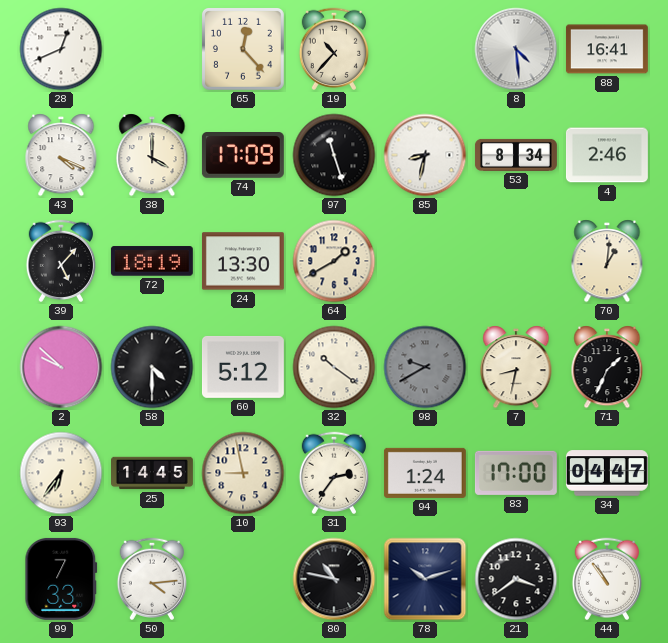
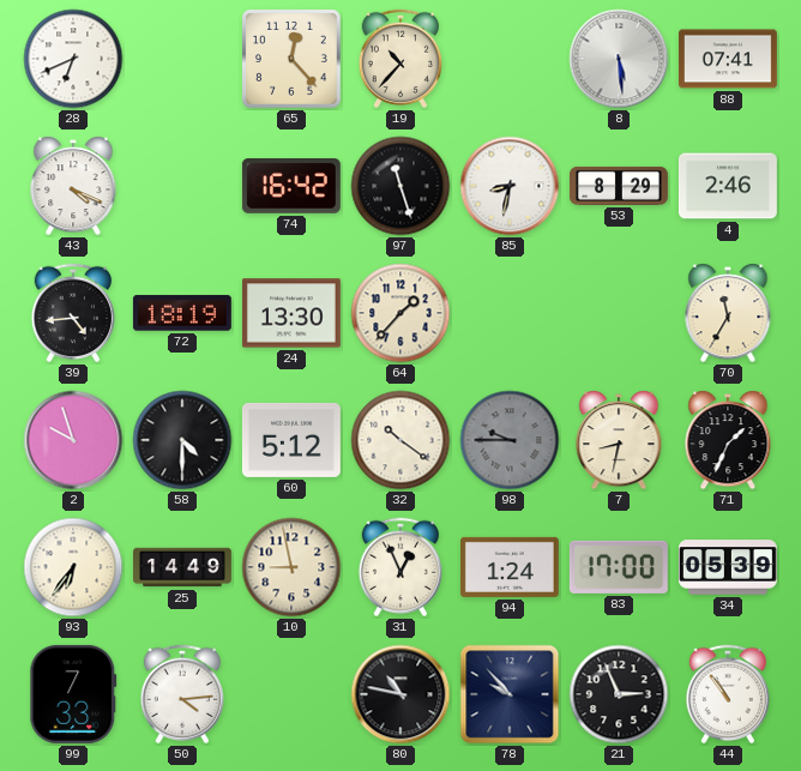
28: 12:41 -> 6:41 (73, 59)
8: 4:29 -> 5:29 (619, 59)
88: 16:41 -> 07:41 (728, 59)
38: 4:00 -> none (152, 155)
74: 17:09 -> 16:42 (291, 187)
53: 8:34 -> 8:29 (619, 186)
39: 5:07 -> 4:44 (72, 313)
64: 1:40 -> 1:37 (401, 313)
70: 1:01 -> 11:35 (728, 313)
2: 9:52 -> 9:57 (73, 440)
98: 9:40 -> 9:45 (510, 440)
25: 14:45 -> 14:49 (183, 567)
31: 2:36 -> 12:56 (399, 567)
34: 04:47 -> 05:39 (728, 567)
78: 10:12 -> 9:53 (510, 694)
21: 3:39 -> 2:56 (619, 694)
